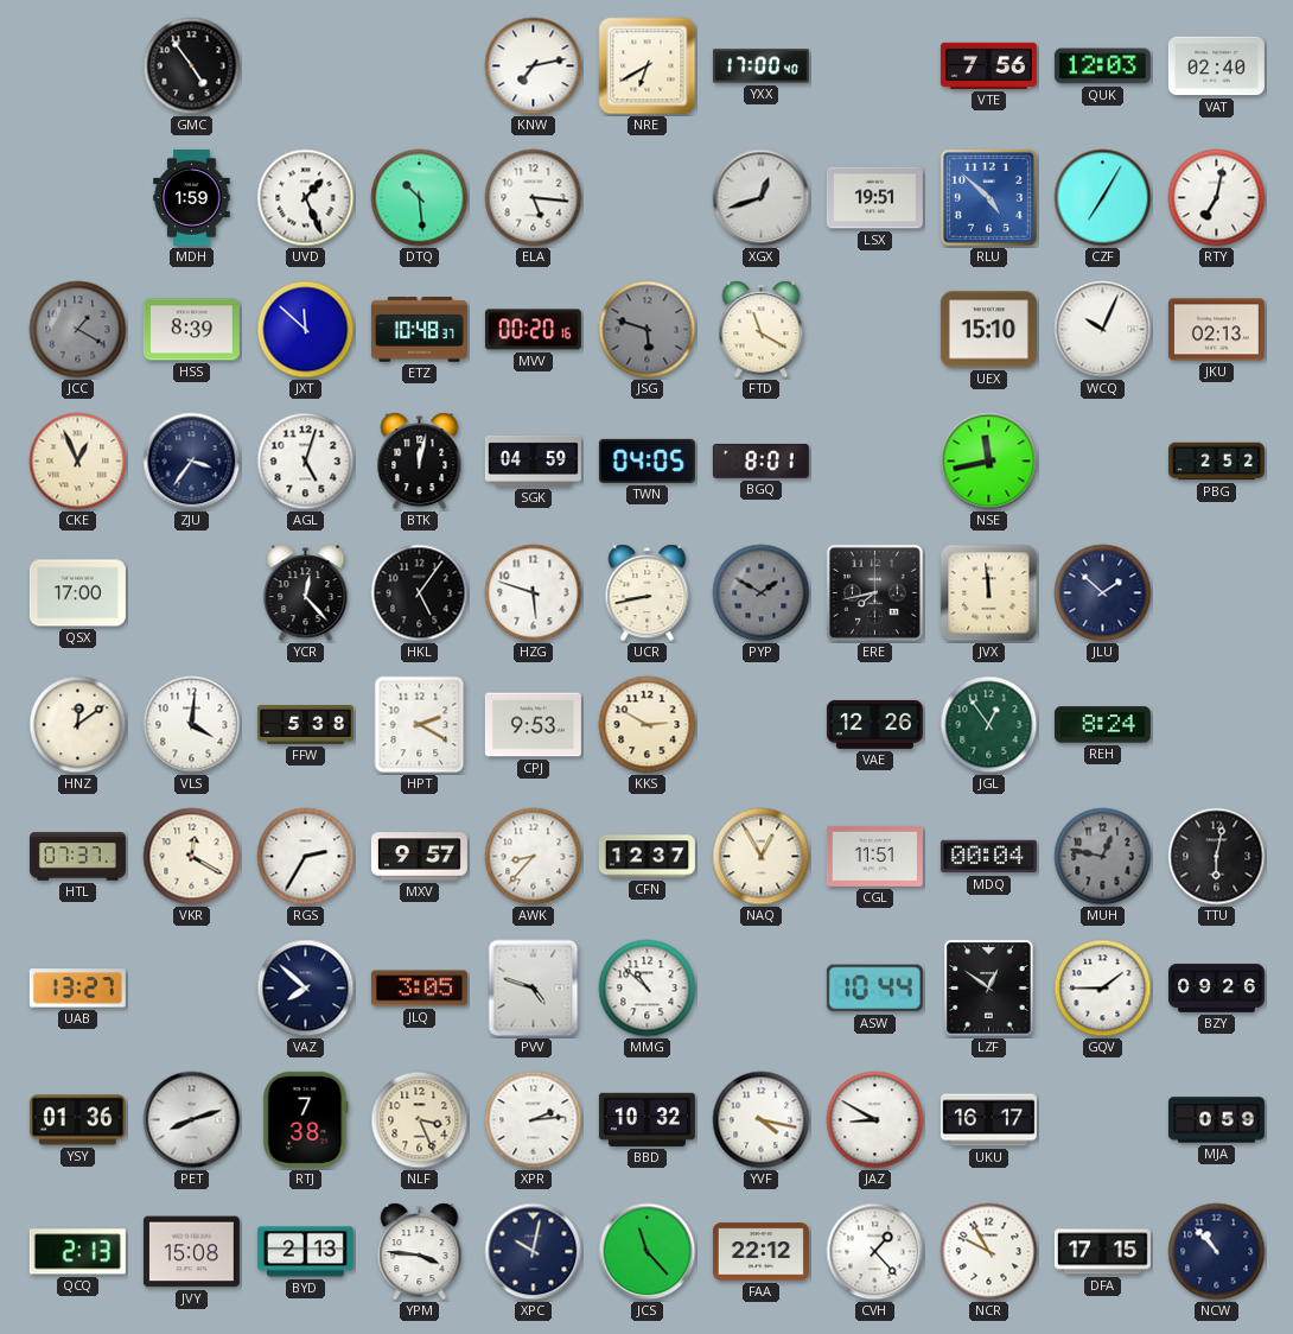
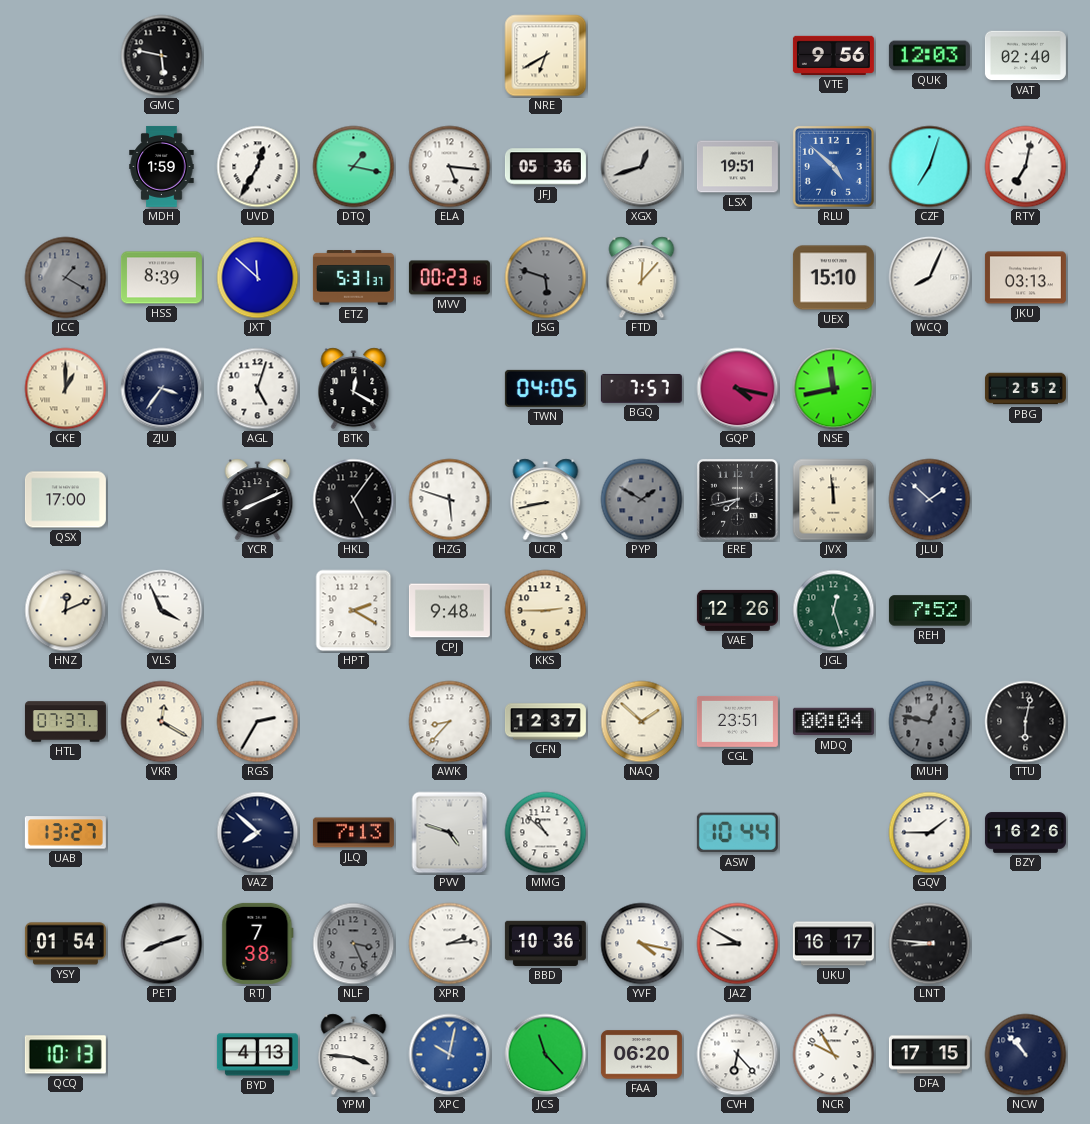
GMC: 4:54 -> 5:47 (162, 56)
KNW: 7:13 -> none (534, 66)
YXX: 17:00 -> none (760, 66)
VTE: 7:56 -> 9:56 (833, 55)
UVD: 1:26 -> 12:35 (258, 167)
DTQ: 10:29 -> 1:17 (354, 167)
JFJ: none -> 05:36 (545, 167)
CZF: 7:05 -> 7:03 (930, 167)
ETZ: 10:48 -> 5:31 (353, 278)
MVV: 00:20 -> 00:23 (449, 278)
FTD: 11:20 -> 12:07 (642, 278)
WCQ: 10:04 -> 8:04 (930, 278)
JKU: 02:13 -> 03:13 (1025, 278)
CKE: 12:56 -> 1:00 (66, 389)
BTK: 12:02 -> 12:20 (354, 389)
SGK: 04:59 -> none (533, 460)
BGQ: 8:01 -> 7:57 (641, 388)
GQP: none -> 4:17 (738, 389)
YCR: 12:23 -> 8:11 (258, 500)
HNZ: 12:09 -> 12:11 (66, 611)
VLS: 4:01 -> 3:56 (162, 611)
FFW: 5:38 -> none (305, 725)
CPJ: 9:53 -> 9:48 (449, 611)
KKS: 2:50 -> 2:45 (546, 611)
JGL: 12:54 -> 12:27 (834, 611)
REH: 8:24 -> 7:52 (929, 611)
MXV: 9:57 -> none (419, 857)
NAQ: 12:55 -> 1:52 (642, 722)
CGL: 11:51 -> 23:51 (737, 721)
JLQ: 3:05 -> 7:13 (353, 833)
LZF: 12:51 -> none (989, 989)
BZY: 09:26 -> 16:26 (1025, 833)
YSY: 01:36 -> 01:54 (65, 944)
NLF dial: cream -> grey (354, 944)
BBD: 10:32 -> 10:36 (545, 943)
LNT: none -> 8:46 (930, 944)
MJA: 0:59 -> none (1216, 1120)
QCQ: 2:13 -> 10:13 (65, 1055)
JVY: 15:08 -> none (191, 1252)
BYD: 2:13 -> 4:13 (257, 1055)
XPC dial: navy -> blue (450, 1055)
FAA: 22:12 -> 06:20 (641, 1055)
CVH: 1:23 -> 6:23 (738, 1055)
